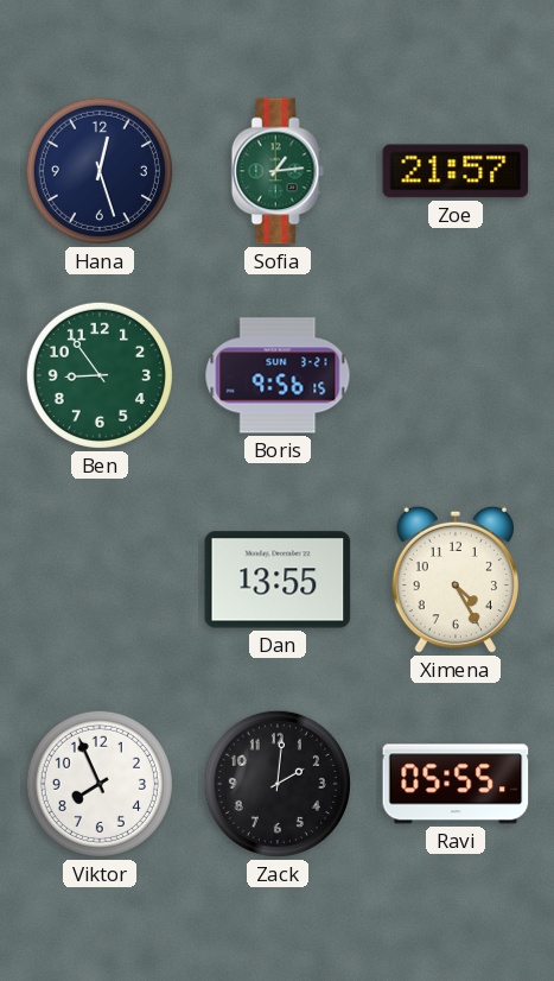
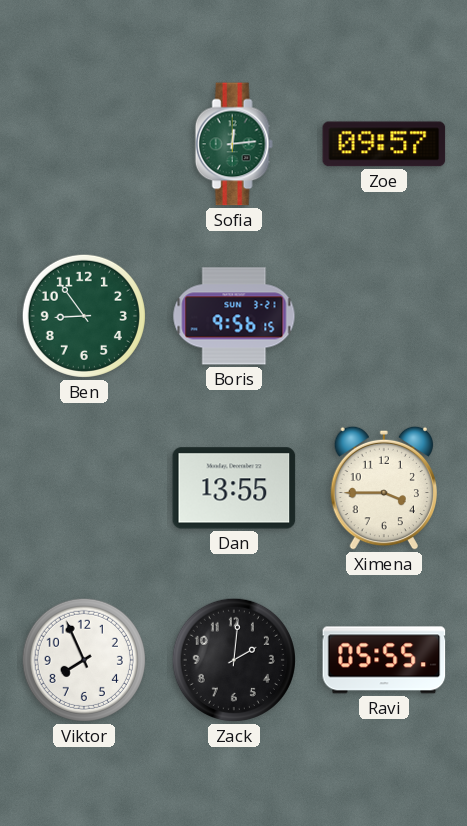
Hana: 12:27 -> none (100, 171)
Sofia: 1:14 -> 12:14 (234, 144)
Zoe: 21:57 -> 09:57 (384, 144)
Ximena: 4:25 -> 3:45 (383, 488)
